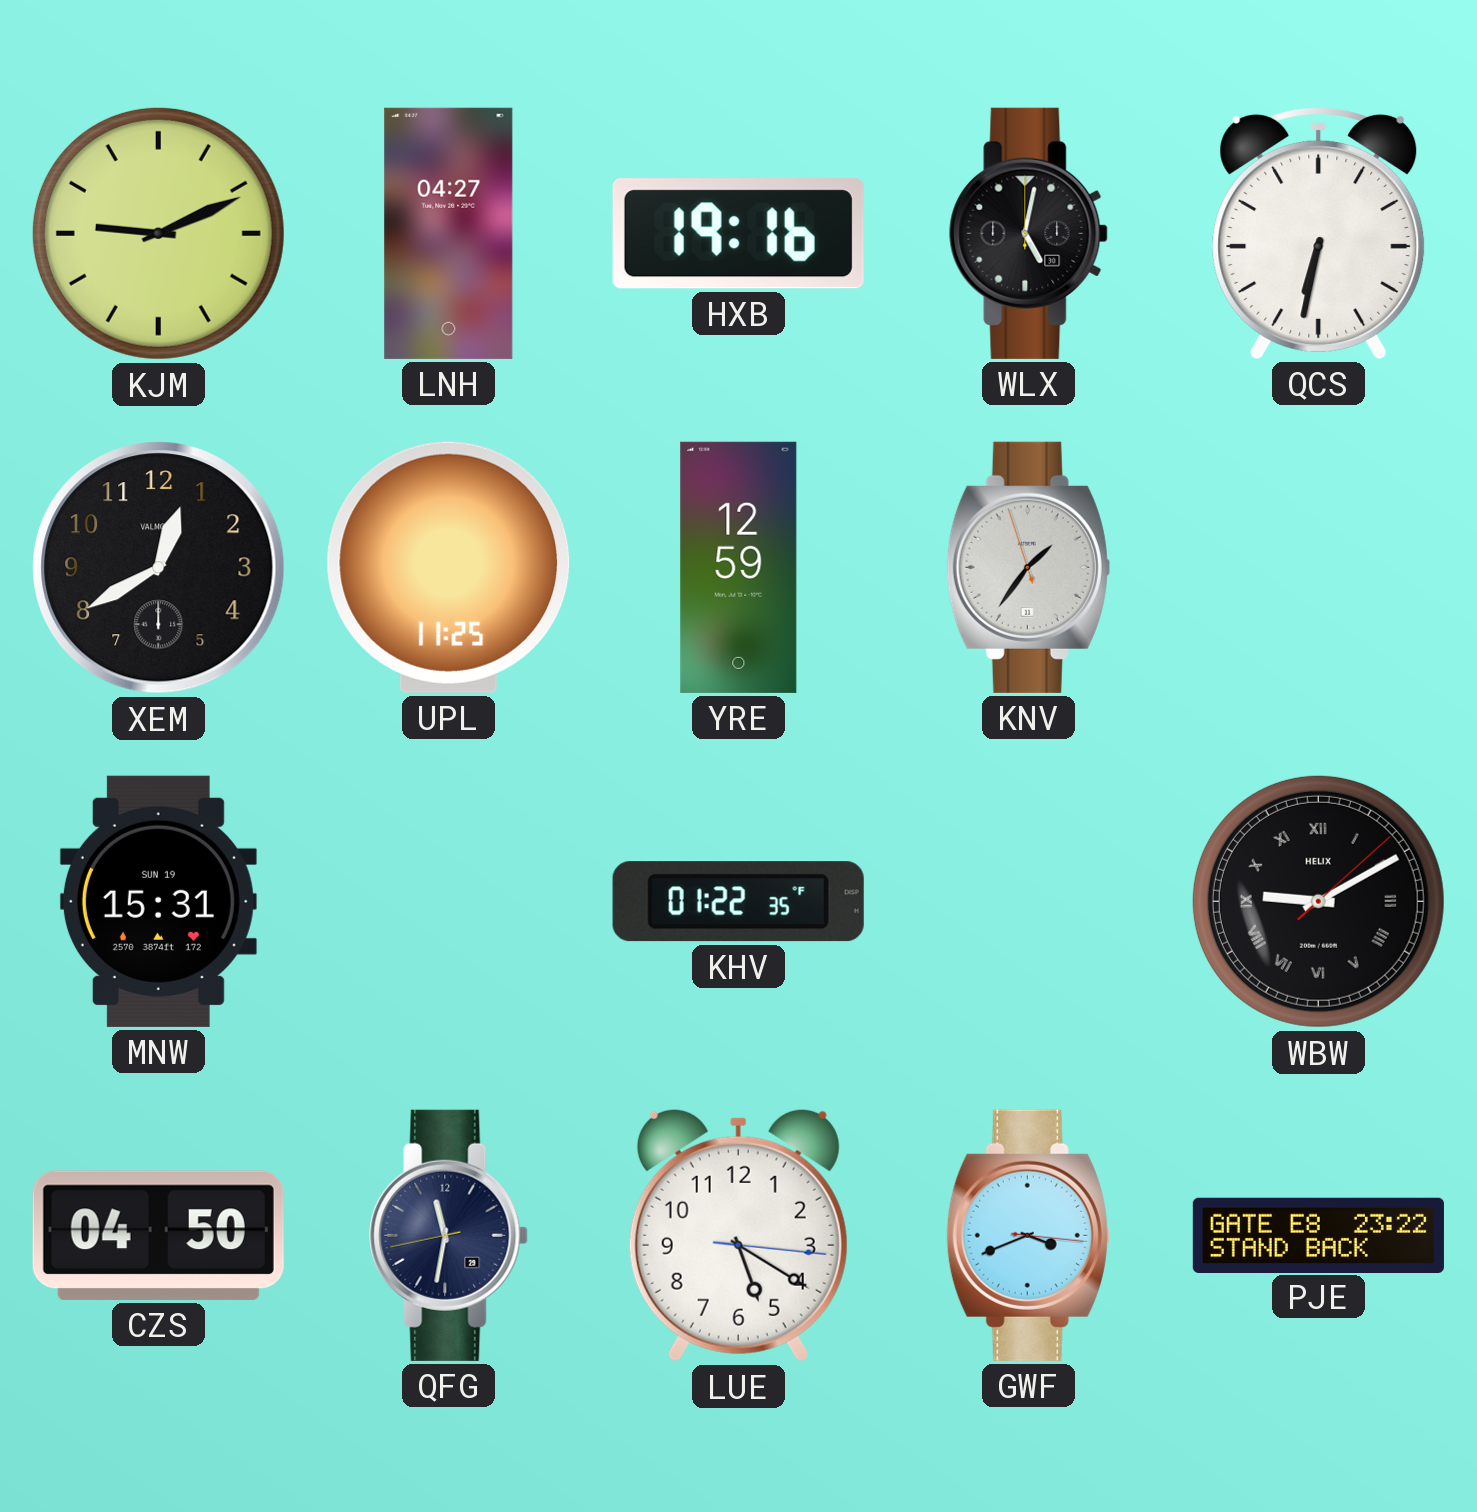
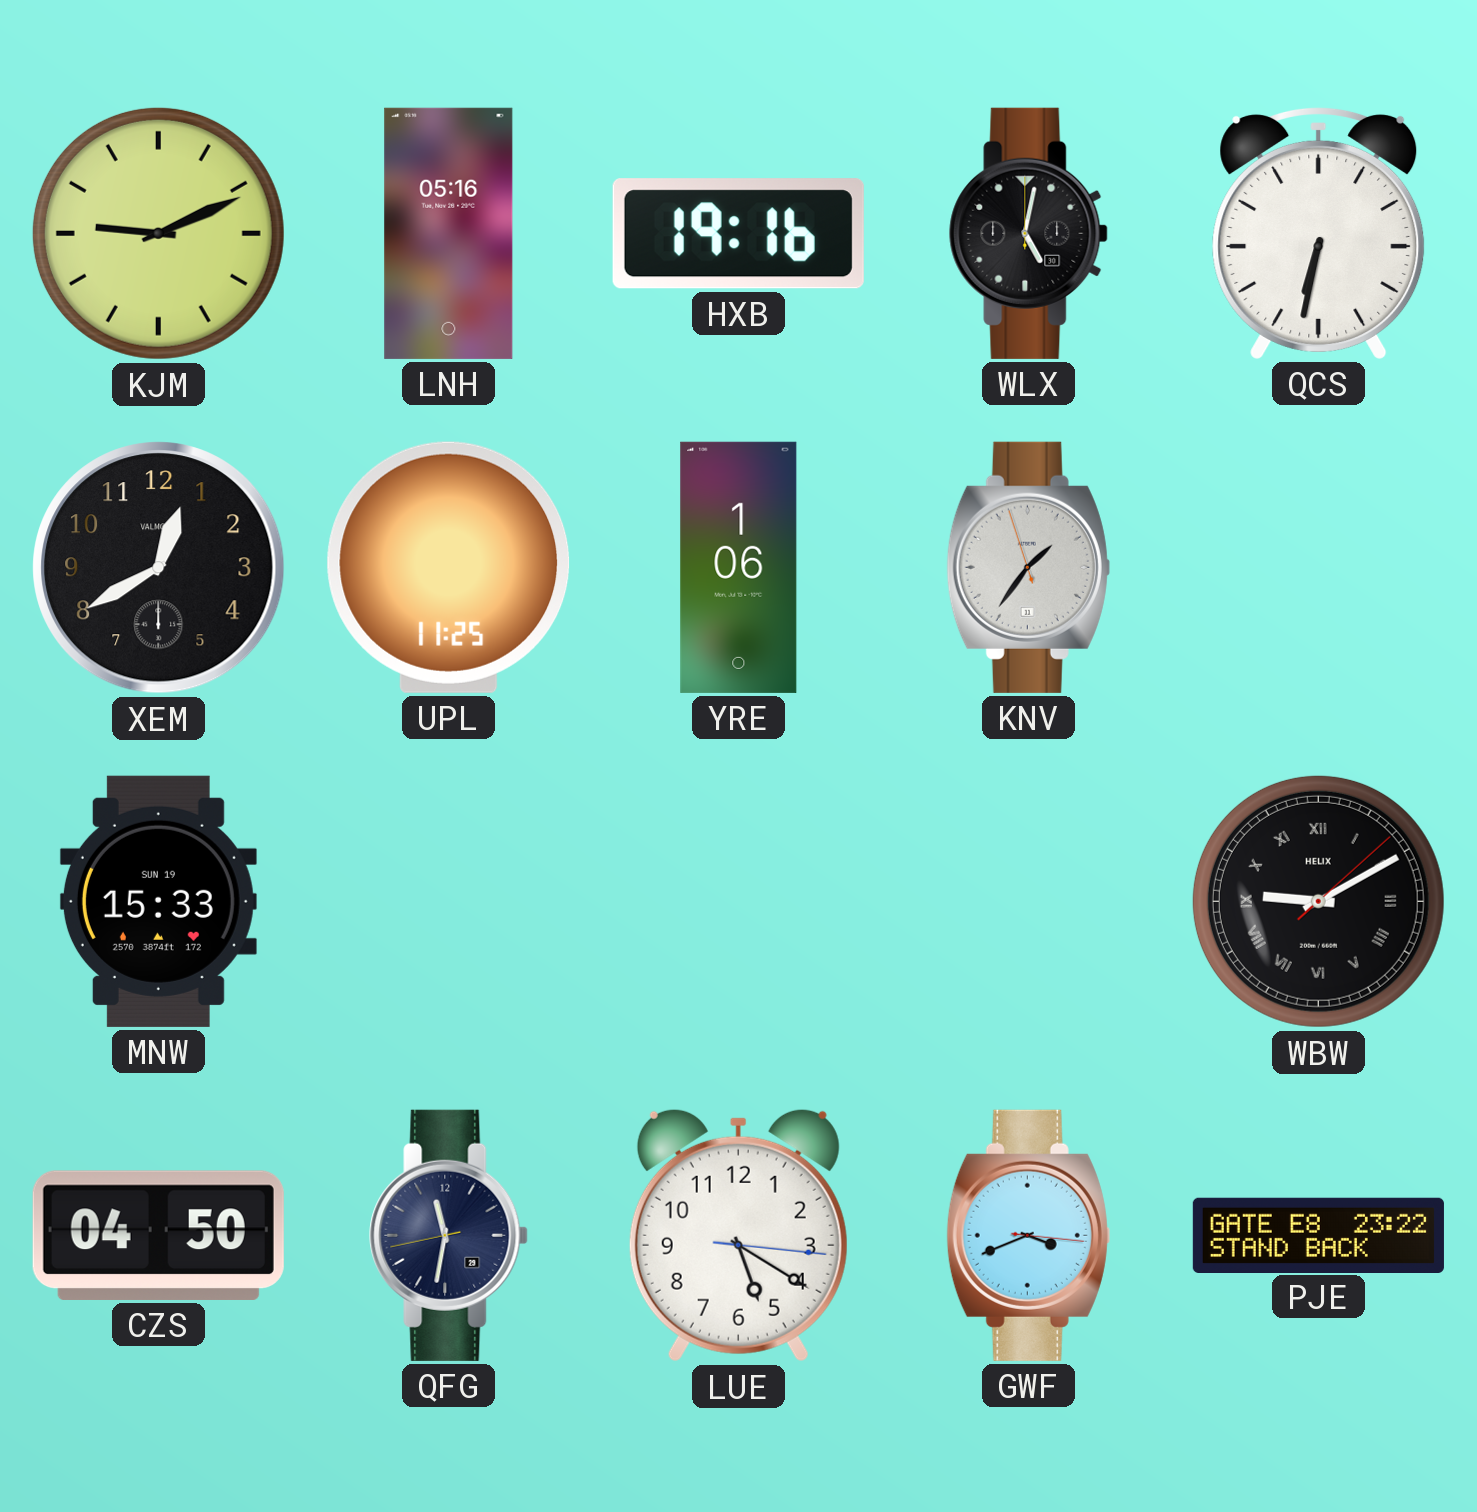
LNH: 04:27 -> 05:16 (449, 233)
YRE: 12:59 -> 1:06 (739, 567)
MNW: 15:31 -> 15:33 (158, 901)
KHV: 01:22 -> none (738, 902)
